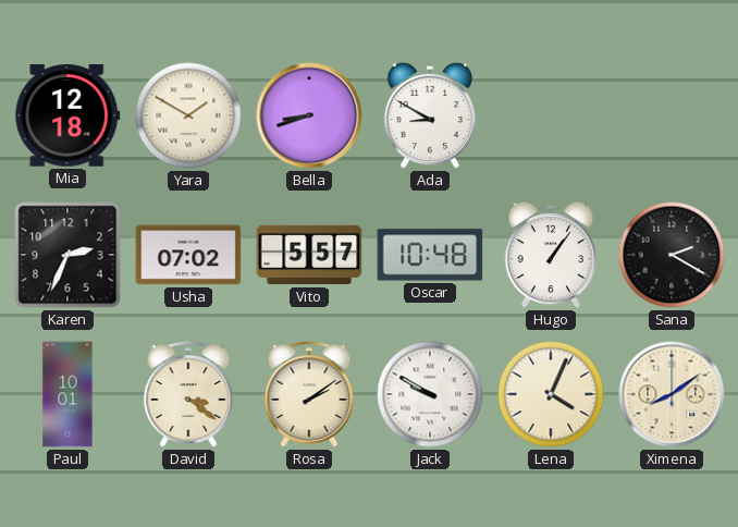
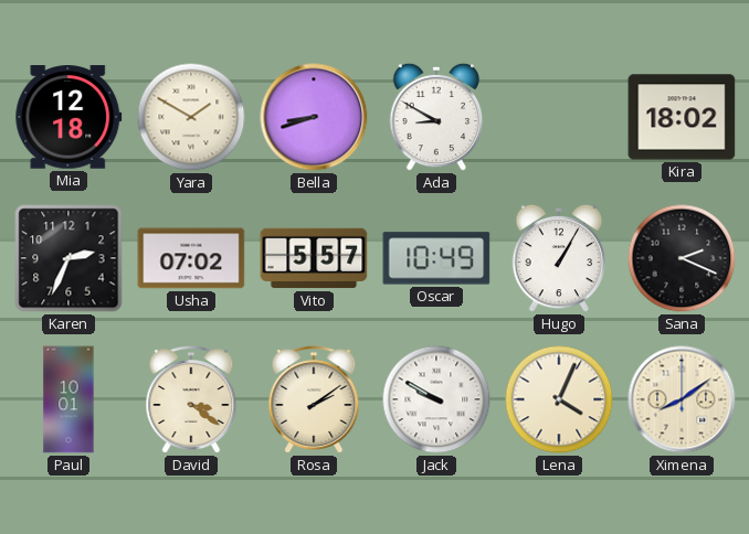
Kira: none -> 18:02 (682, 117)
Oscar: 10:48 -> 10:49 (436, 258)
Hugo: 1:06 -> 1:05 (559, 258)
Sana: 2:20 -> 2:19 (682, 258)
